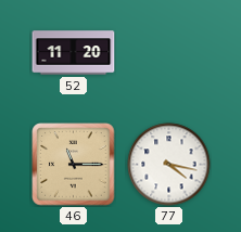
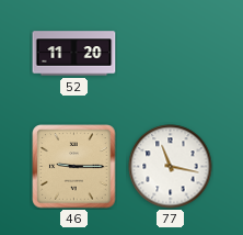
46: 11:15 -> 9:15 (74, 167)
77: 4:17 -> 11:17 (171, 167)
